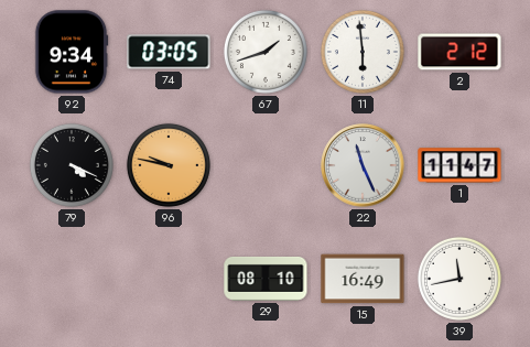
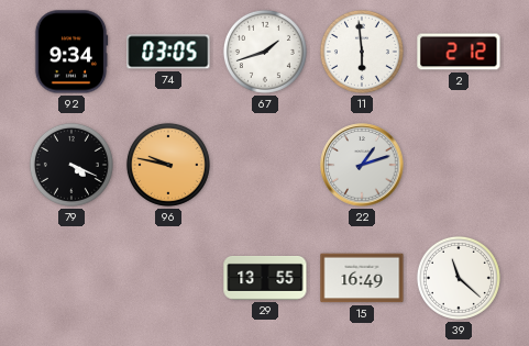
22: 11:26 -> 1:12 (362, 165)
1: 11:47 -> none (459, 165)
29: 08:10 -> 13:55 (265, 278)
39: 11:43 -> 11:22 (459, 278)
